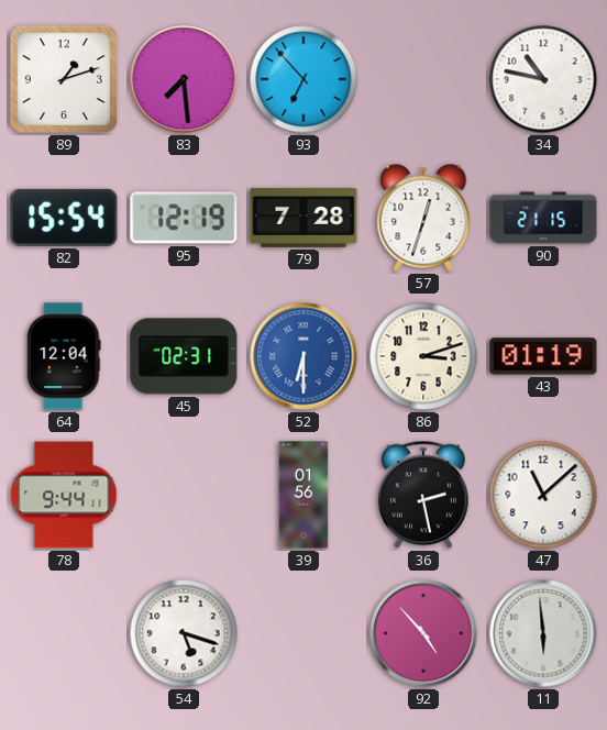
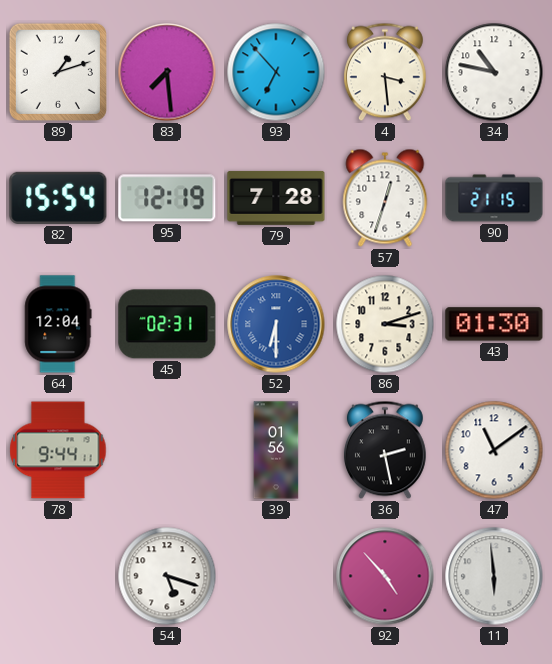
4: none -> 3:29 (385, 72)
43: 01:19 -> 01:30 (494, 324)
47: 11:08 -> 11:09 (494, 450)
